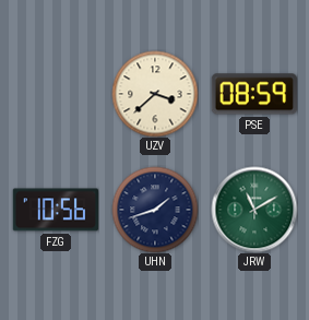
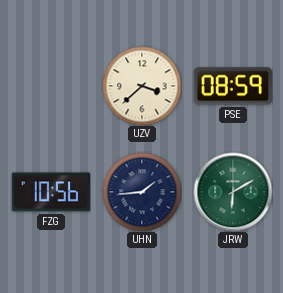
UHN: 1:42 -> 1:44 (142, 192)
JRW: 11:10 -> 6:10 (233, 192)
